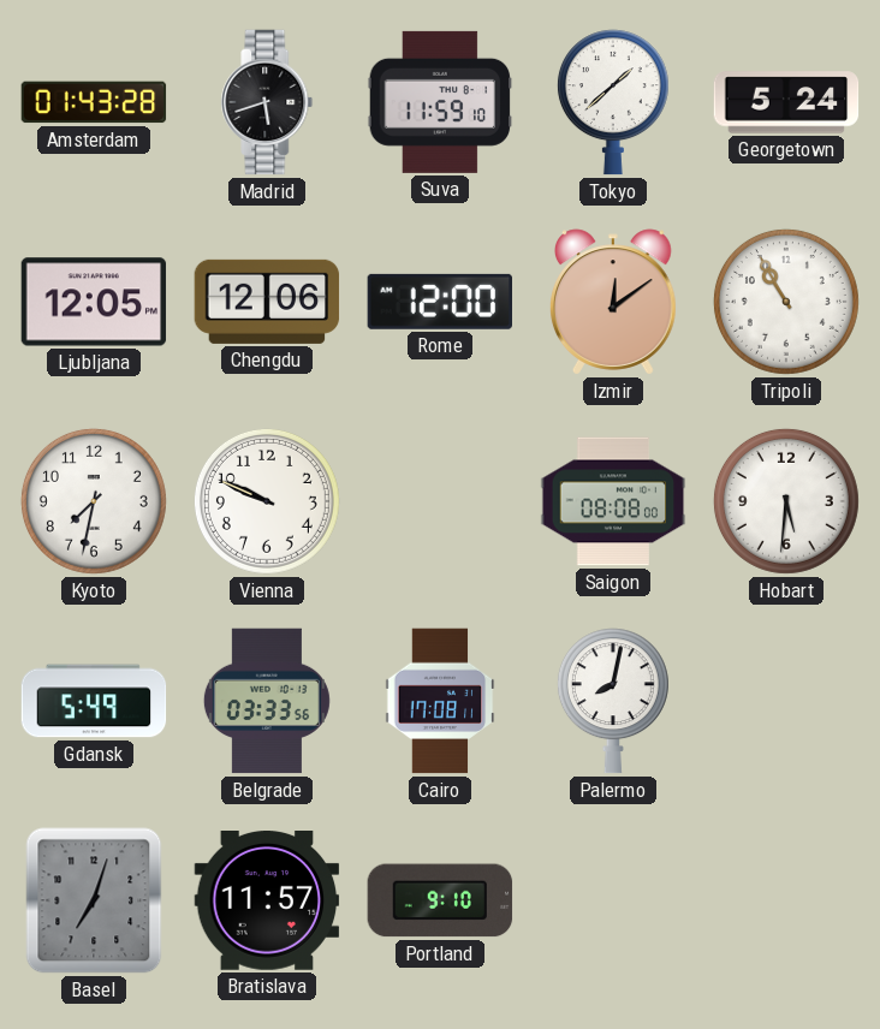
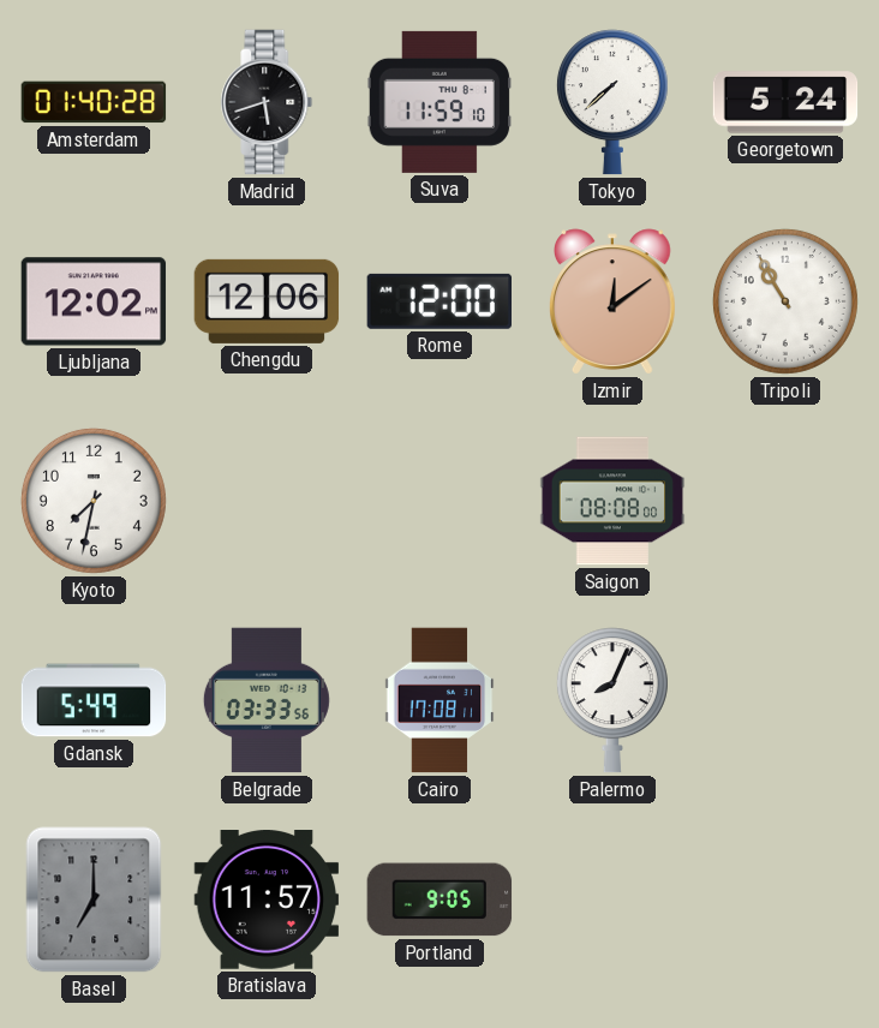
Amsterdam: 01:43 -> 01:40 (94, 102)
Tokyo: 1:38 -> 7:38 (612, 102)
Ljubljana: 12:05 -> 12:02 (94, 301)
Vienna: 9:49 -> none (267, 501)
Hobart: 5:31 -> none (786, 501)
Palermo: 8:02 -> 8:04 (612, 700)
Basel: 7:03 -> 7:00 (94, 899)
Portland: 9:10 -> 9:05 (439, 899)
